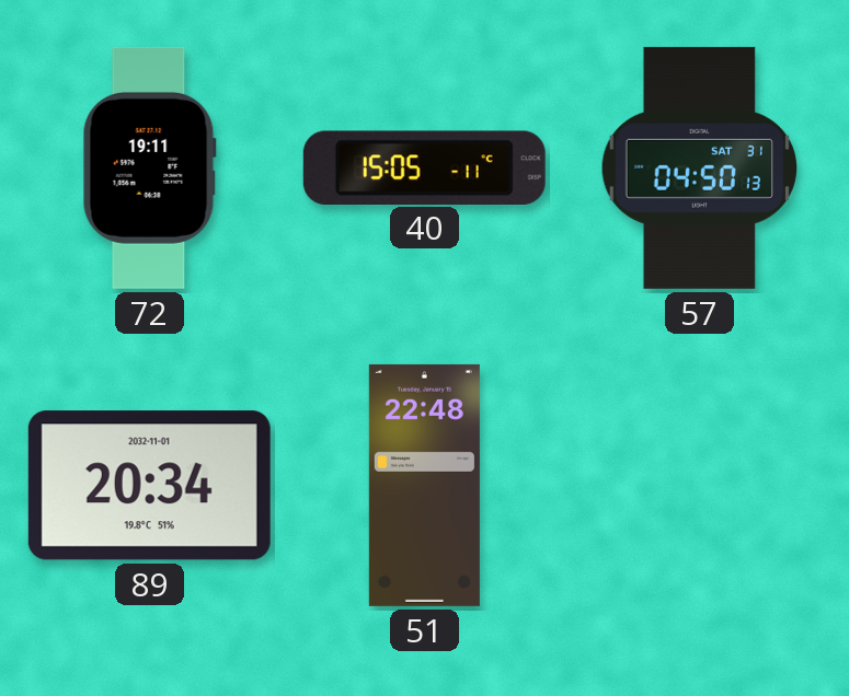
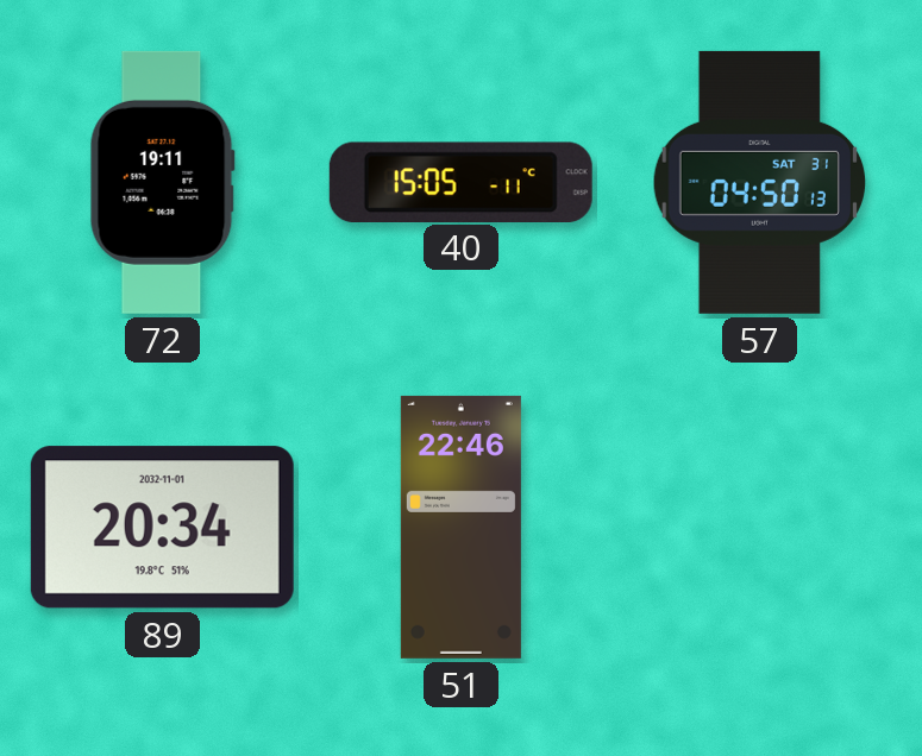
51: 22:48 -> 22:46 (460, 527)
